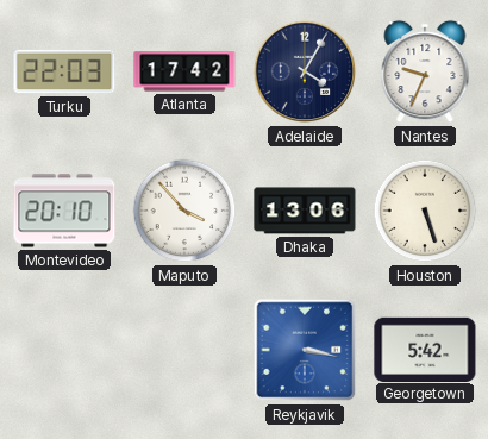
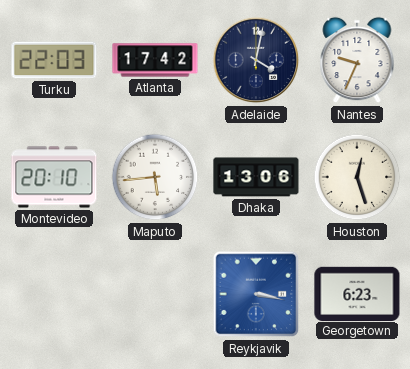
Adelaide: 4:05 -> 4:02 (256, 60)
Maputo: 3:53 -> 5:44 (155, 177)
Houston: 5:27 -> 12:27 (357, 177)
Georgetown: 5:42 -> 6:23 (357, 293)
